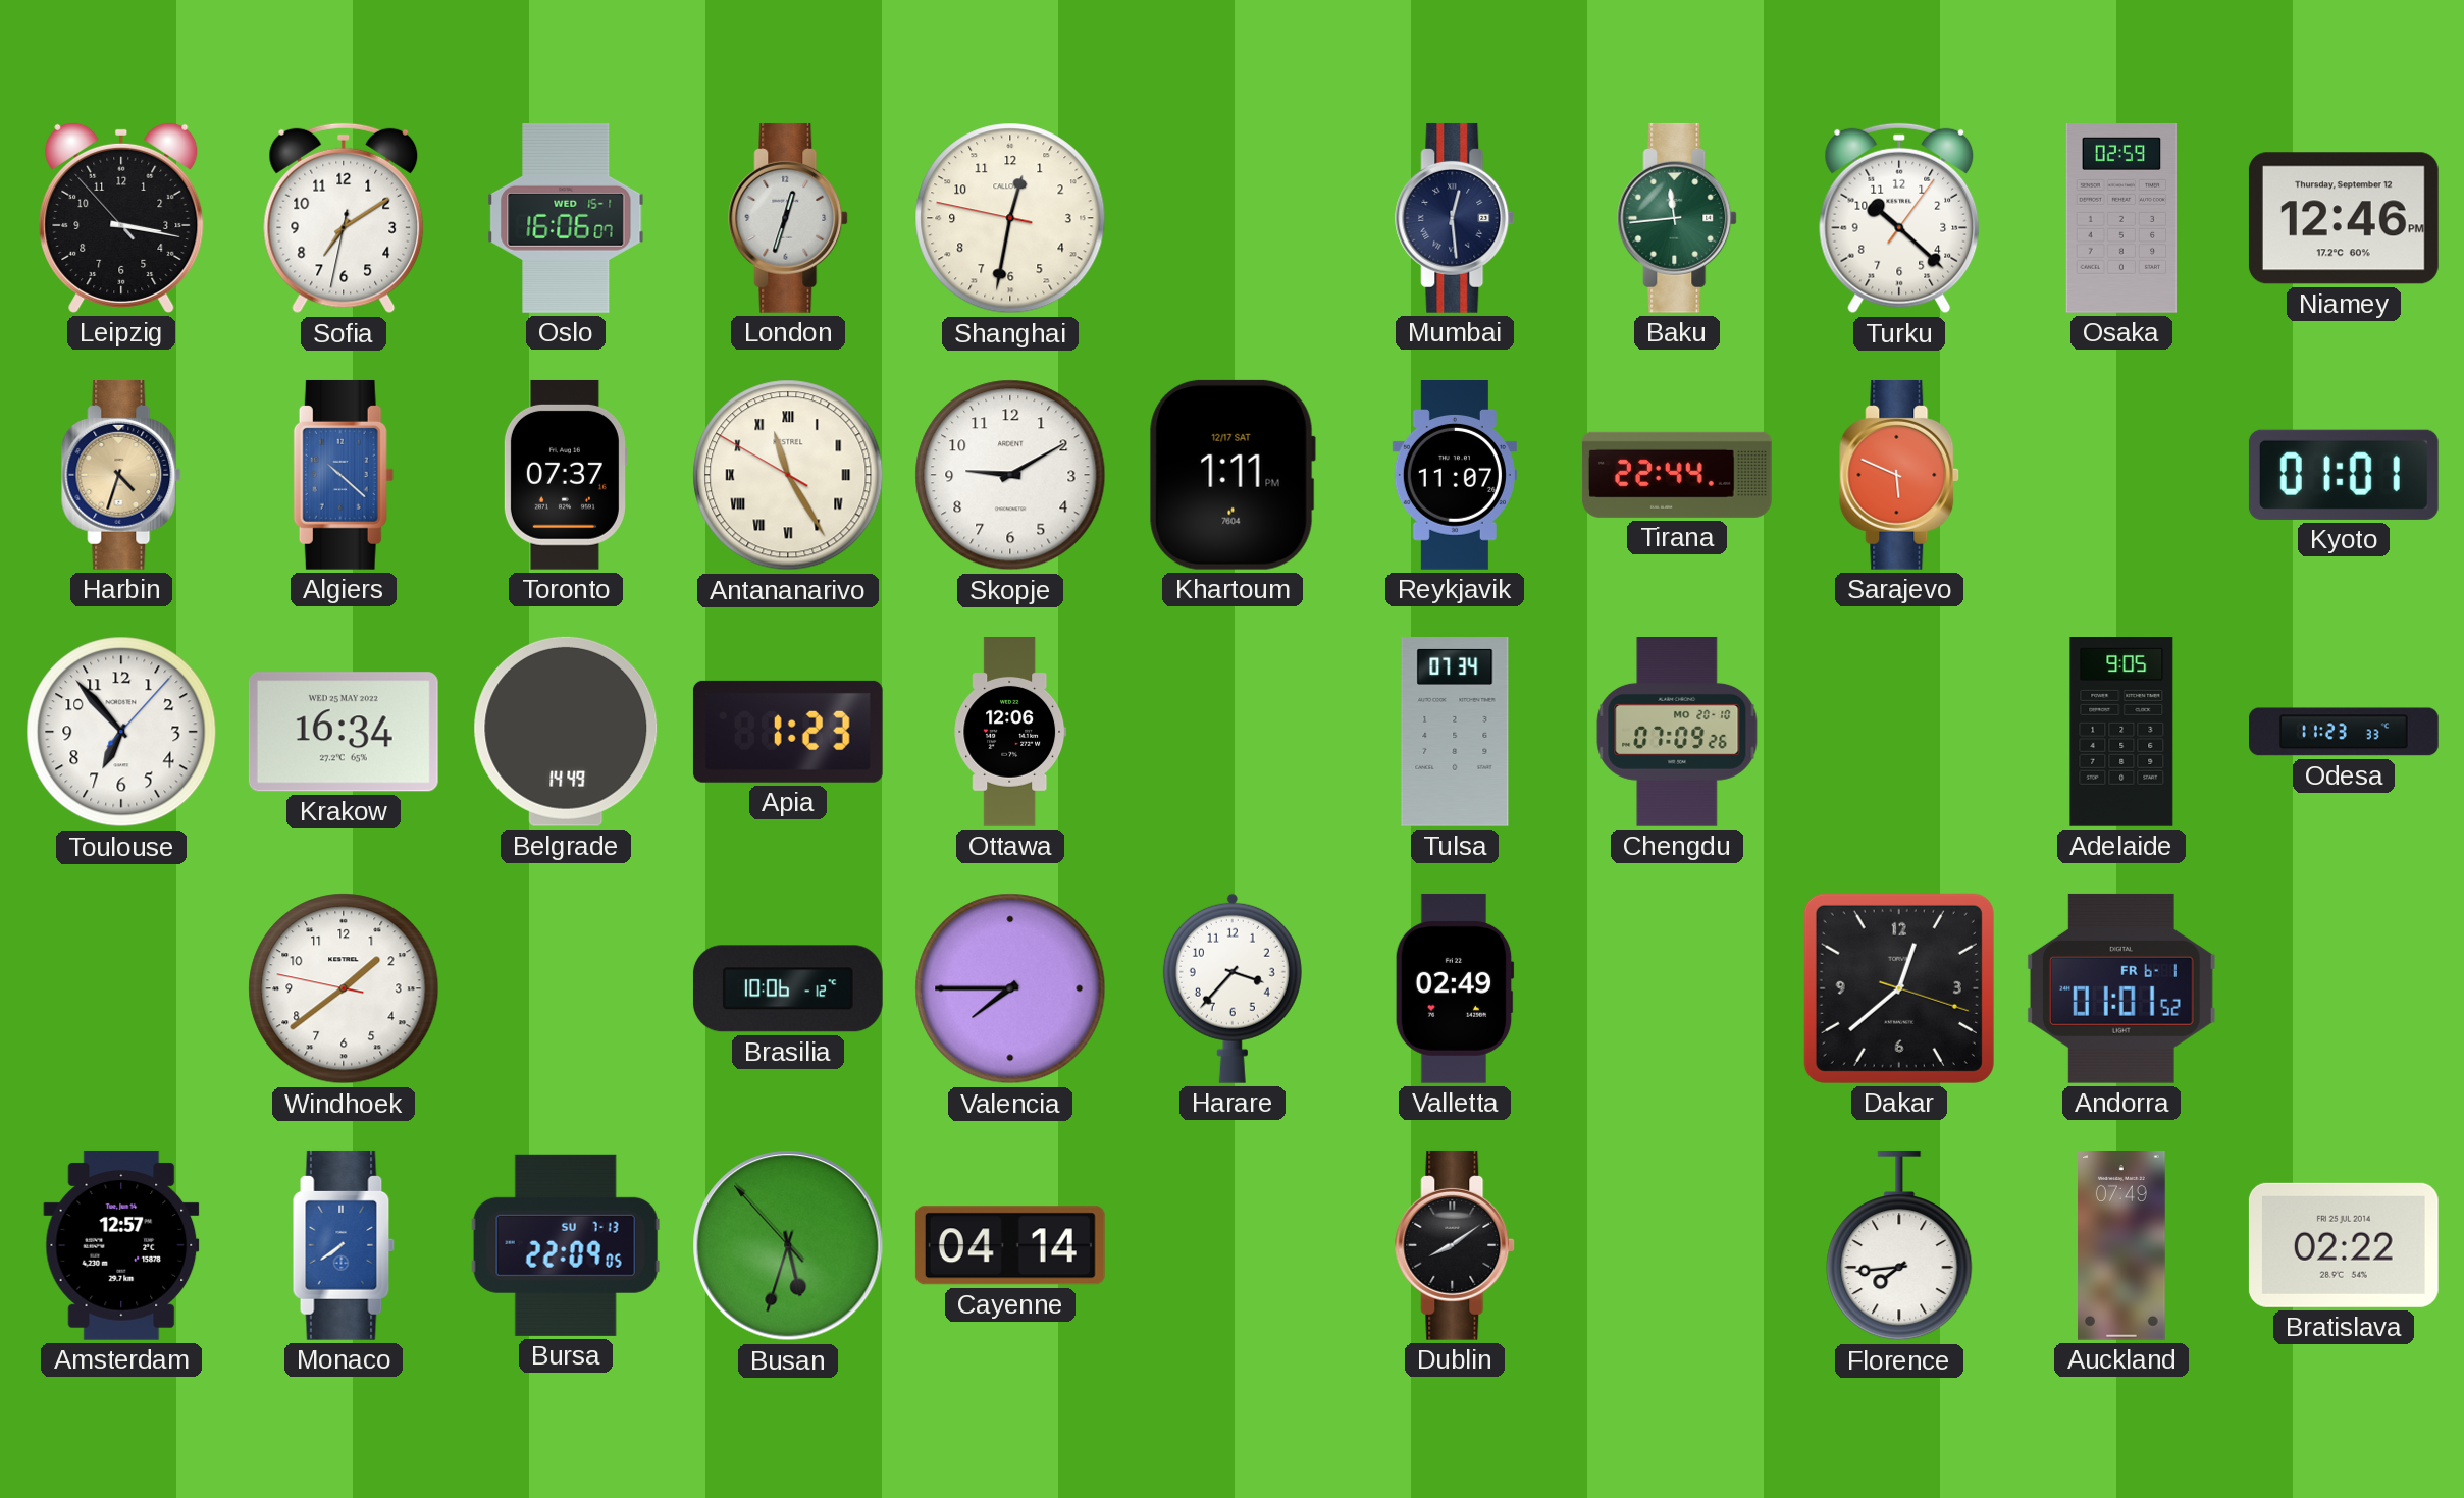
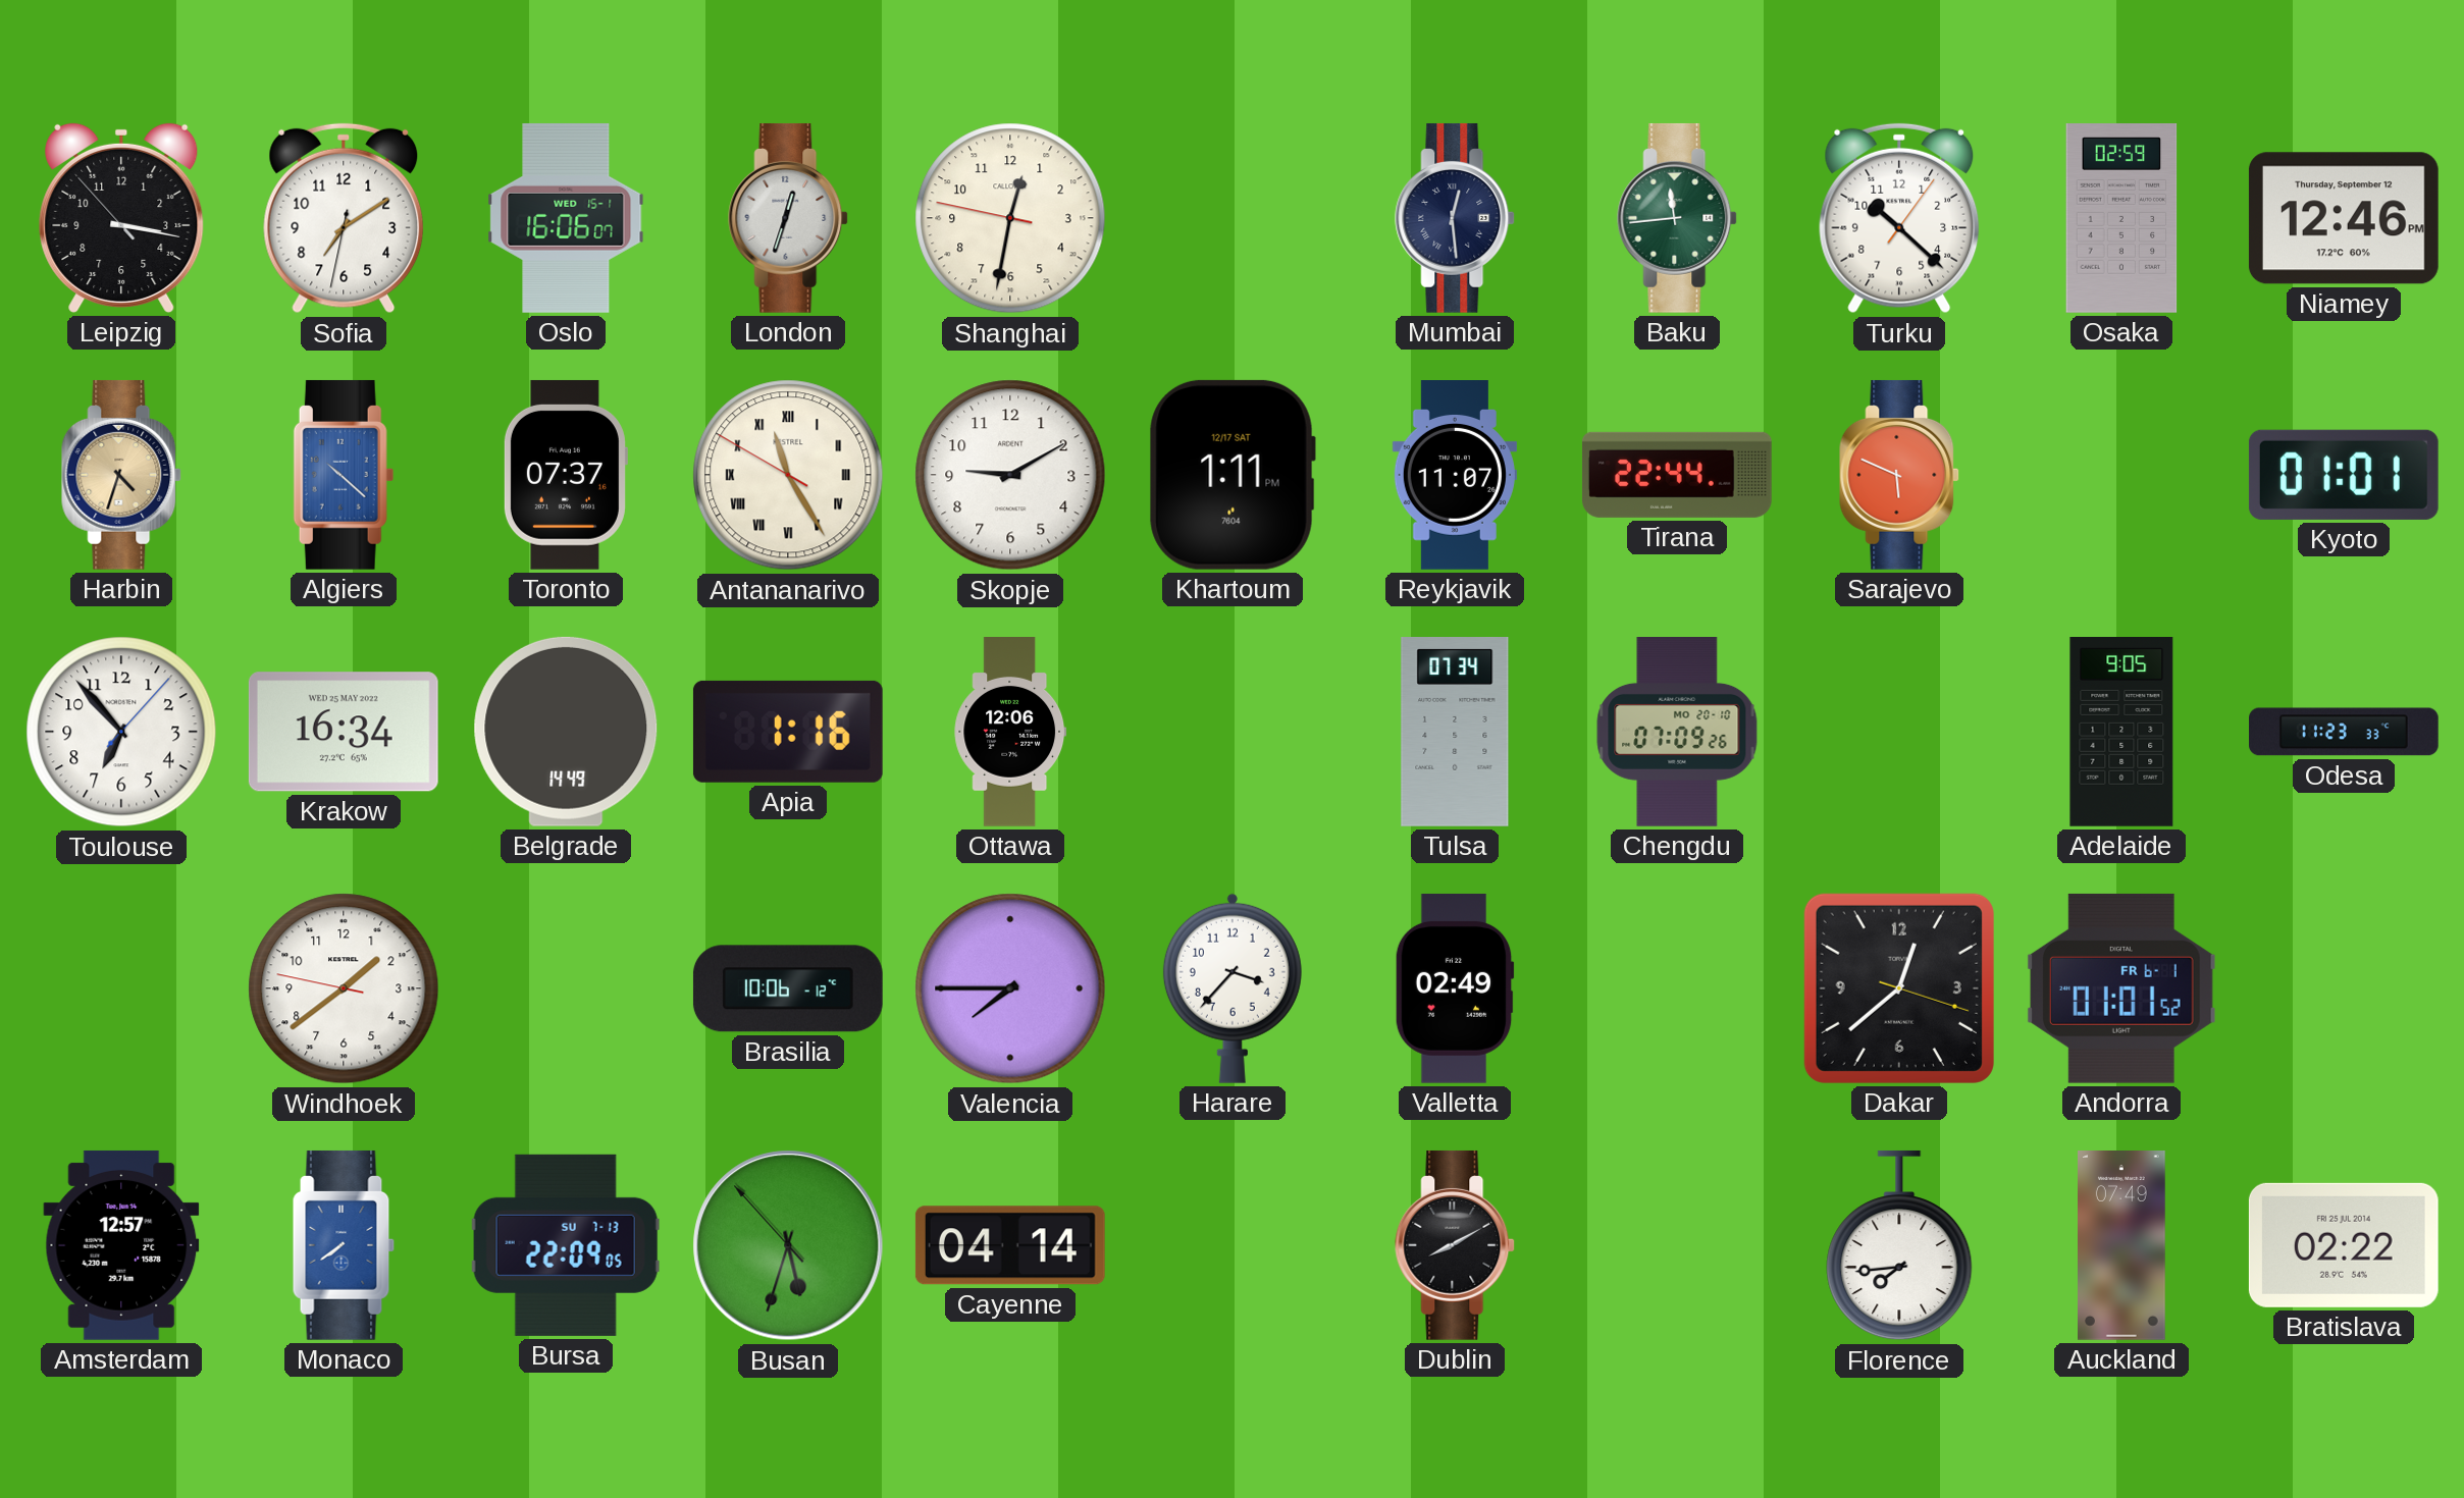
Apia: 1:23 -> 1:16 (788, 732)
Dublin: 8:09 -> 8:10 (1456, 1245)
